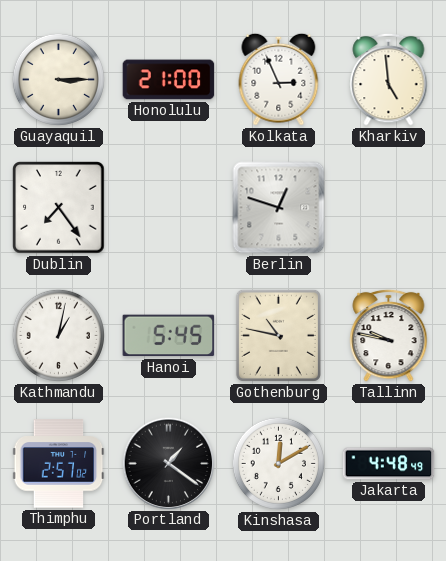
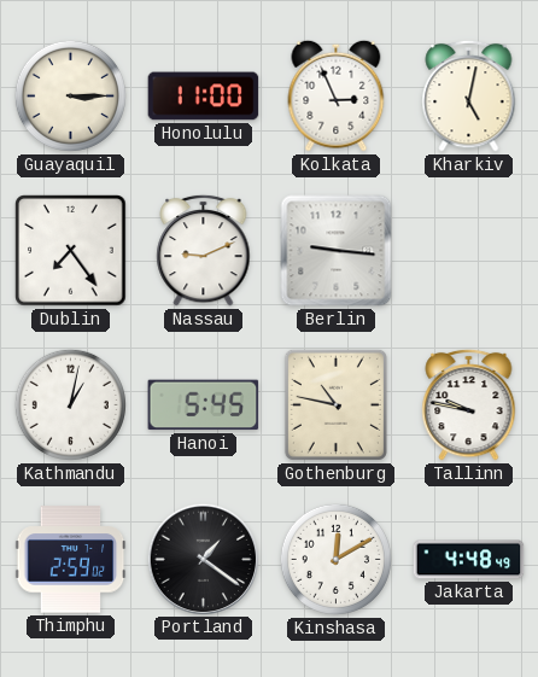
Honolulu: 21:00 -> 11:00 (204, 97)
Kharkiv: 4:59 -> 5:02 (469, 95)
Nassau: none -> 9:11 (204, 250)
Berlin: 12:48 -> 9:16 (337, 251)
Thimphu: 2:57 -> 2:59 (71, 560)
